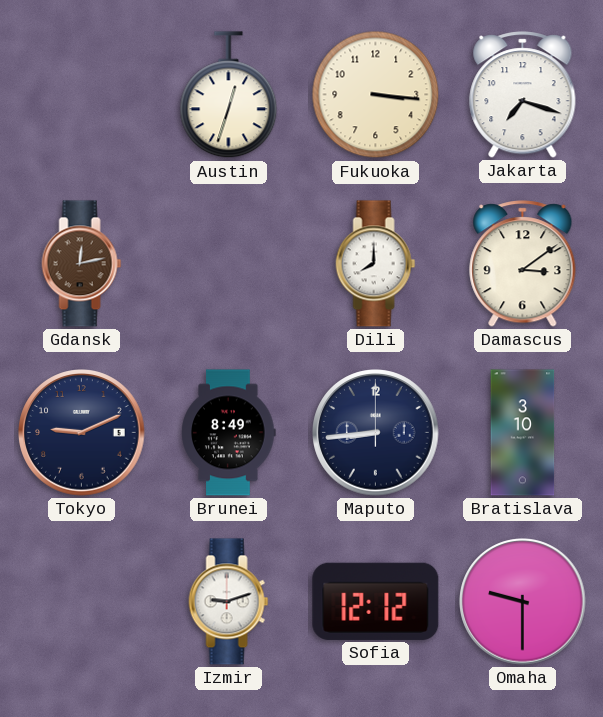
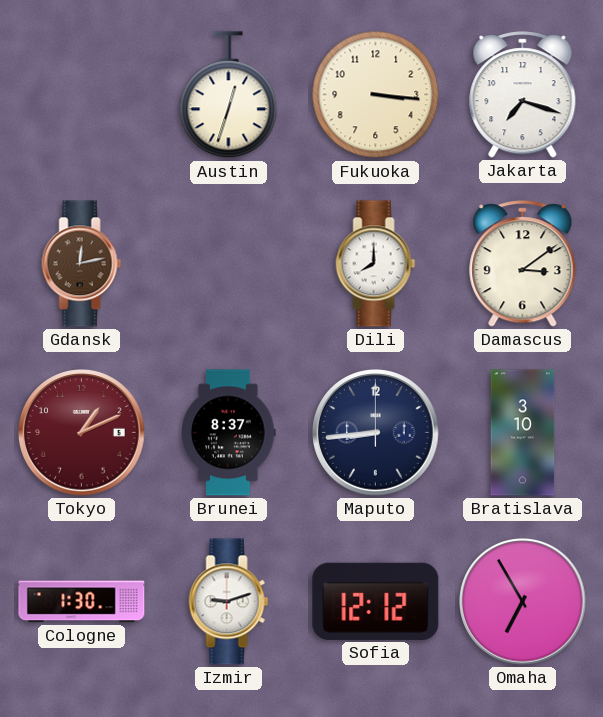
Tokyo: 9:11 -> 1:11 (82, 433)
Tokyo dial: navy -> burgundy (82, 433)
Brunei: 8:49 -> 8:37 (229, 433)
Cologne: none -> 1:30 (82, 602)
Omaha: 9:30 -> 6:55 (523, 602)
